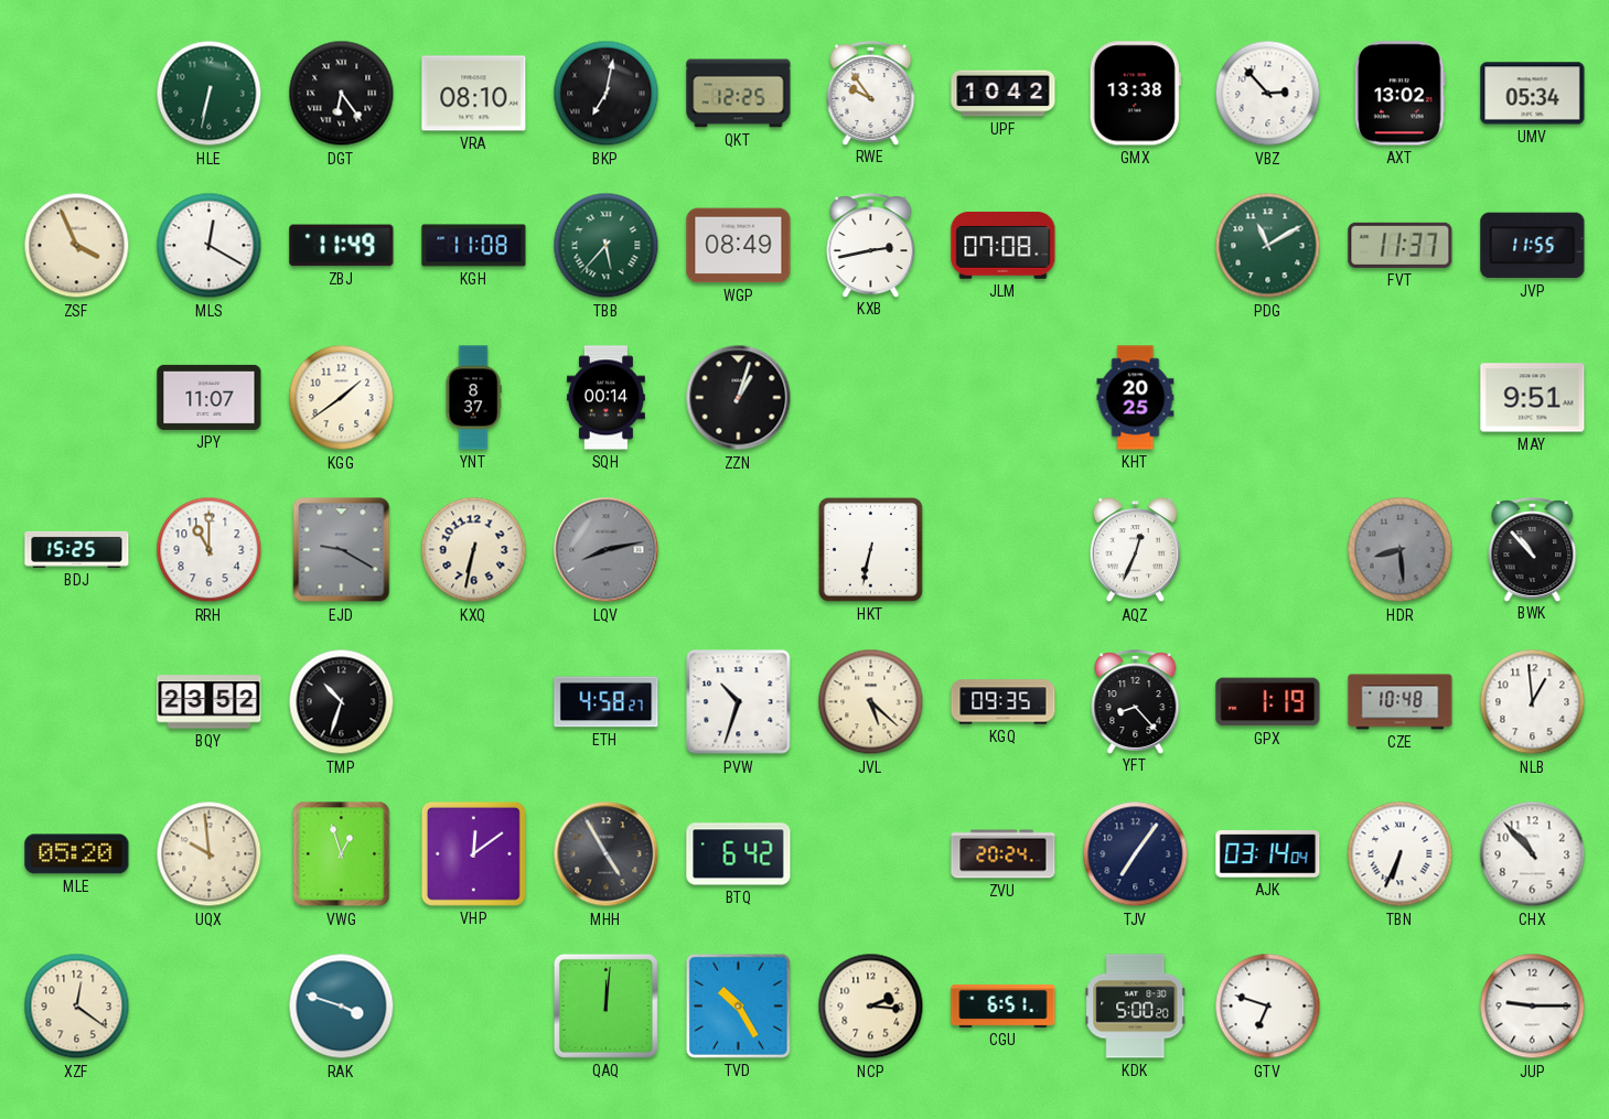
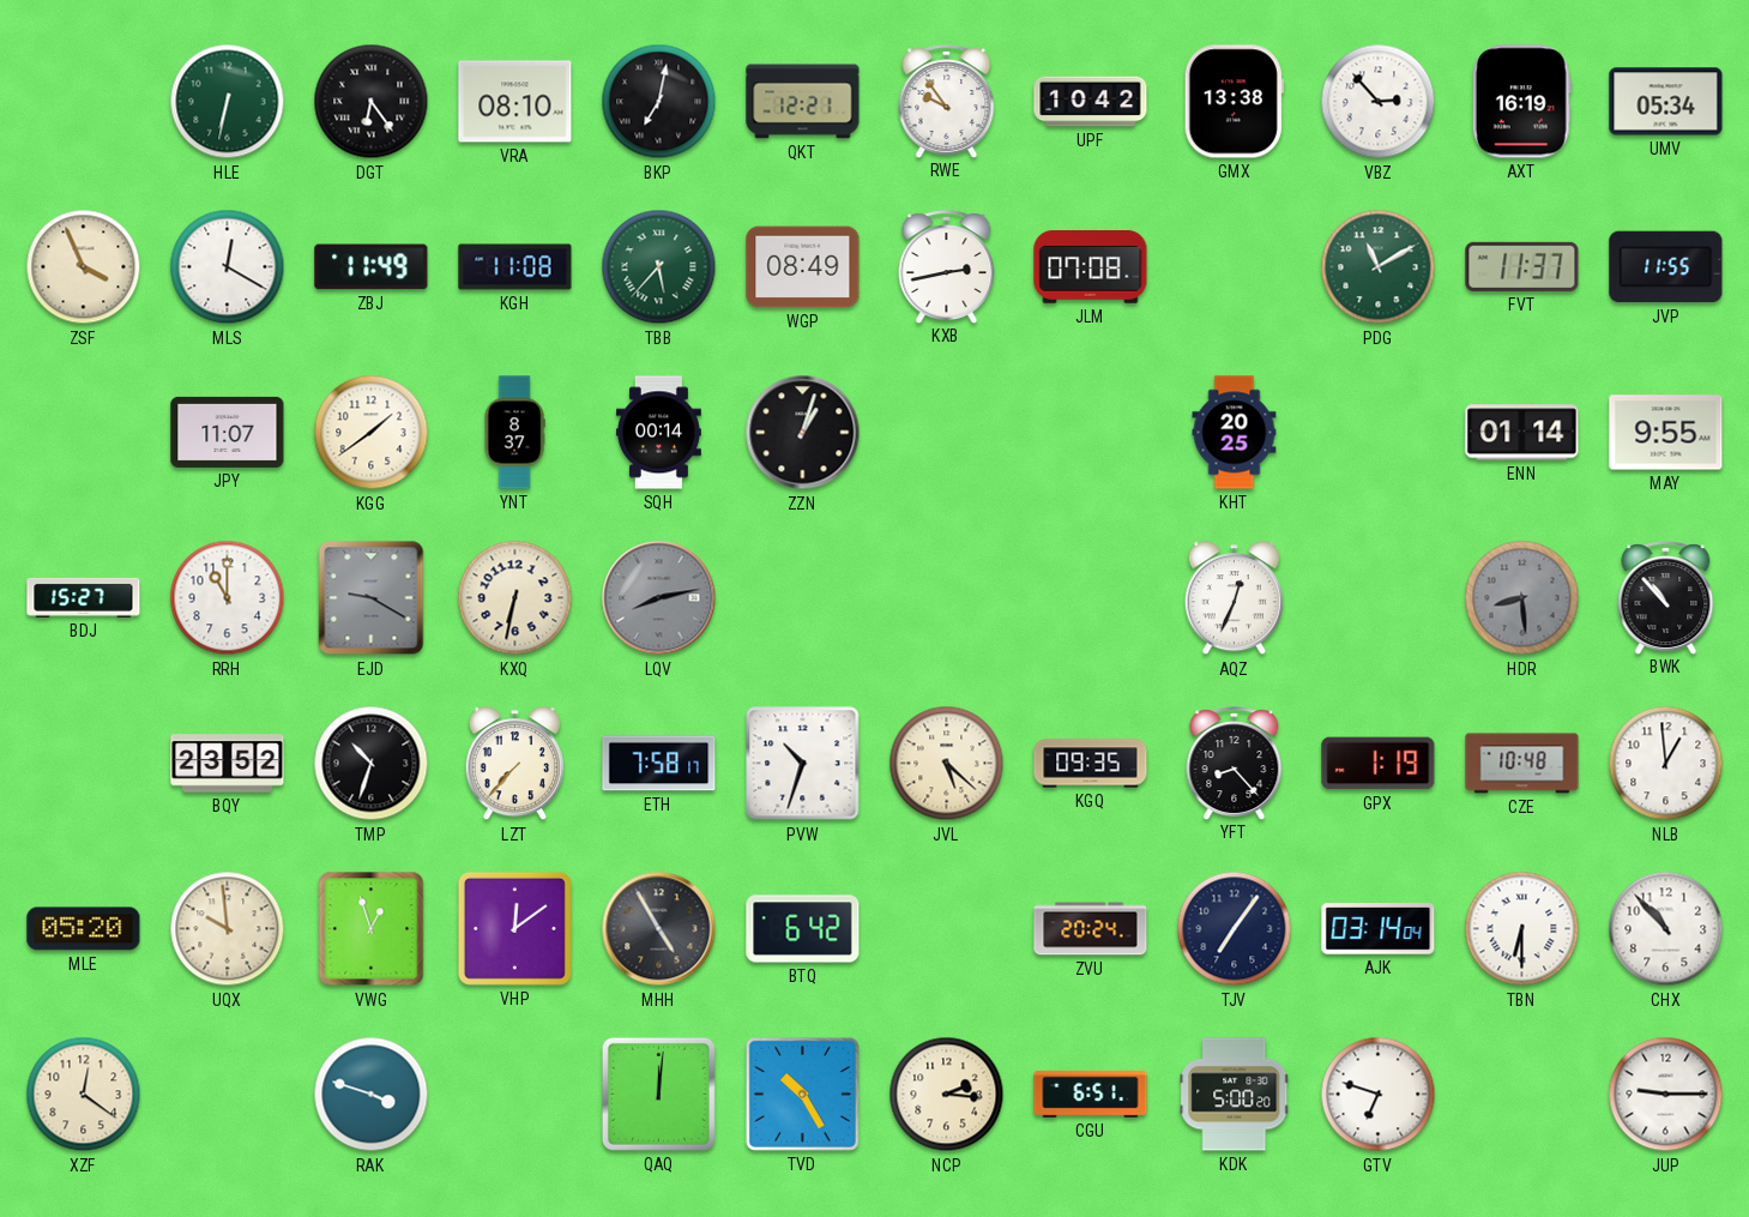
QKT: 12:25 -> 12:21 (803, 102)
AXT: 13:02 -> 16:19 (1521, 102)
ENN: none -> 01:14 (1522, 433)
MAY: 9:51 -> 9:55 (1666, 433)
BDJ: 15:25 -> 15:27 (84, 597)
HKT: 6:32 -> none (870, 549)
LZT: none -> 7:37 (514, 764)
ETH: 4:58 -> 7:58 (659, 764)
TBN: 6:34 -> 6:30 (1522, 929)
